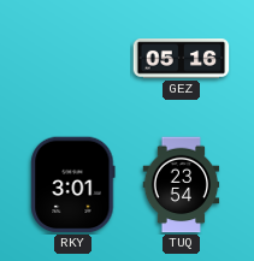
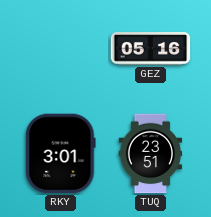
TUQ: 23:54 -> 23:51 (151, 154)
